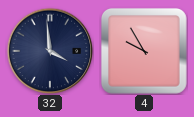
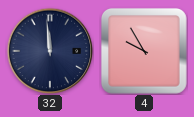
32: 3:59 -> 11:59 (50, 51)
